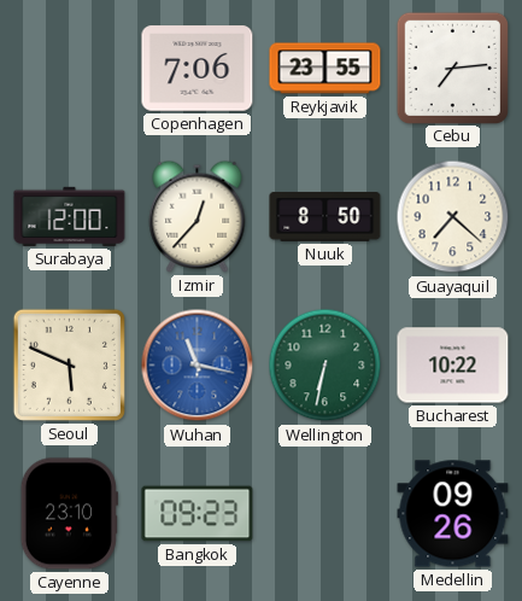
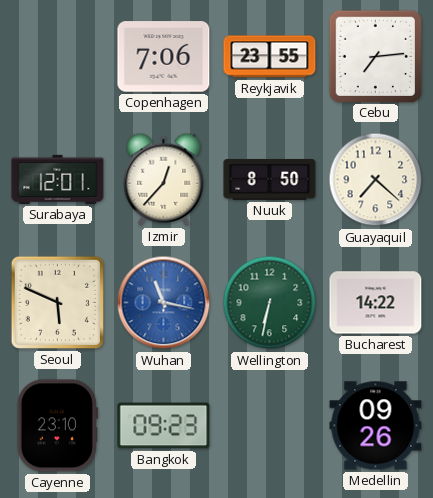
Surabaya: 12:00 -> 12:01 (58, 179)
Bucharest: 10:22 -> 14:22 (376, 303)
